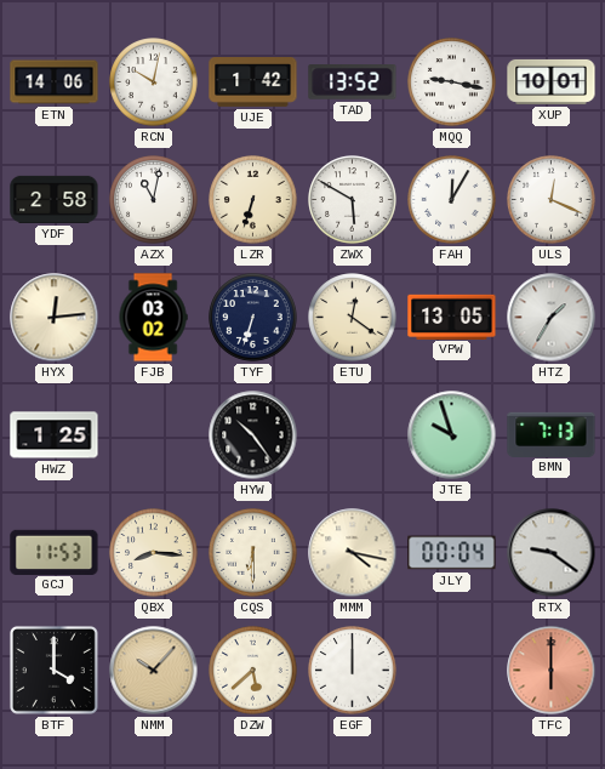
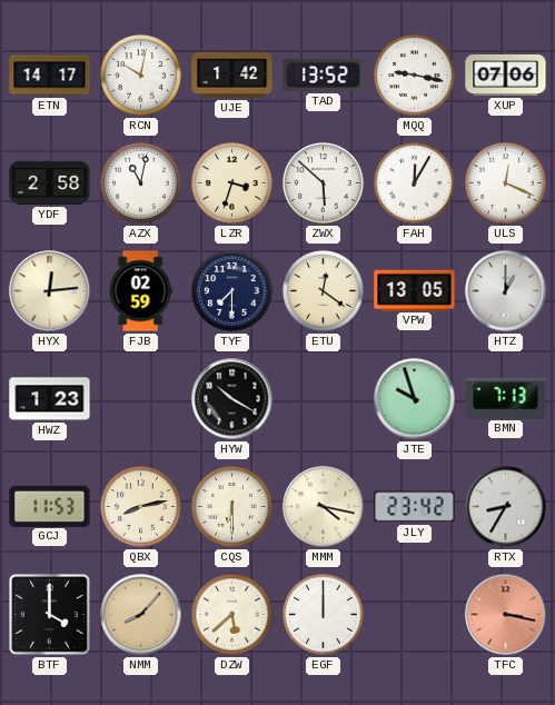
ETN: 14:06 -> 14:17 (50, 76)
XUP: 10:01 -> 07:06 (506, 75)
LZR: 6:33 -> 3:33 (232, 183)
ZWX: 5:50 -> 5:52 (324, 183)
FJB: 03:02 -> 02:59 (140, 291)
TYF: 6:33 -> 7:30 (232, 291)
HTZ: 1:35 -> 1:00 (506, 291)
HWZ: 1:25 -> 1:23 (50, 399)
HYW: 10:24 -> 10:20 (232, 399)
QBX: 8:16 -> 8:13 (141, 507)
JLY: 00:04 -> 23:42 (415, 507)
RTX: 9:21 -> 8:35 (506, 507)
NMM: 10:07 -> 8:07 (141, 615)
TFC: 6:00 -> 3:17 (506, 615)
